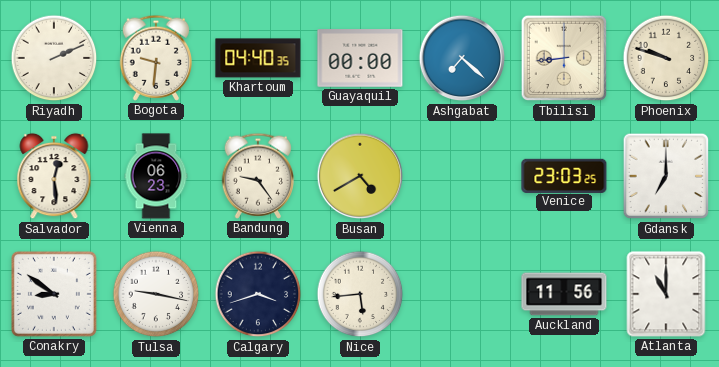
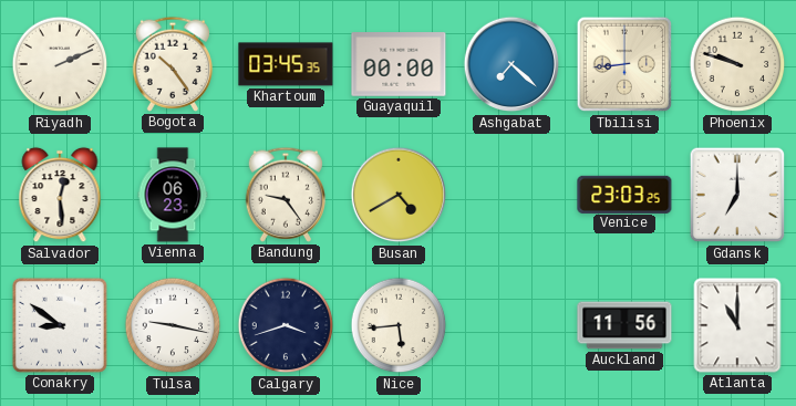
Bogota: 9:31 -> 10:24 (172, 64)
Khartoum: 04:40 -> 03:45 (286, 64)
